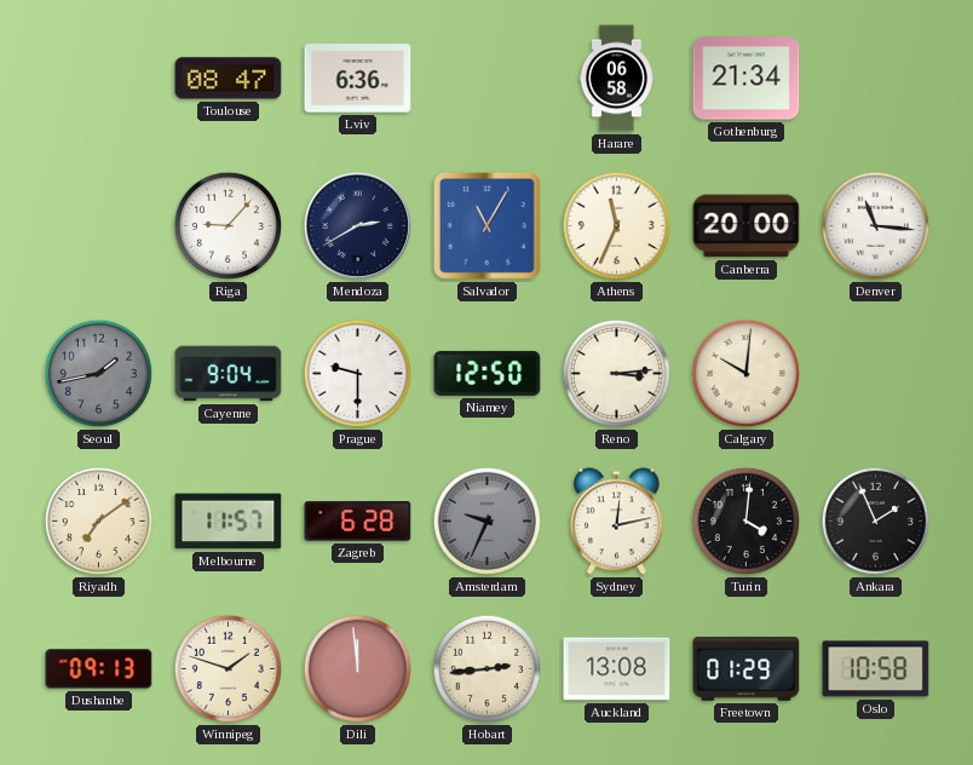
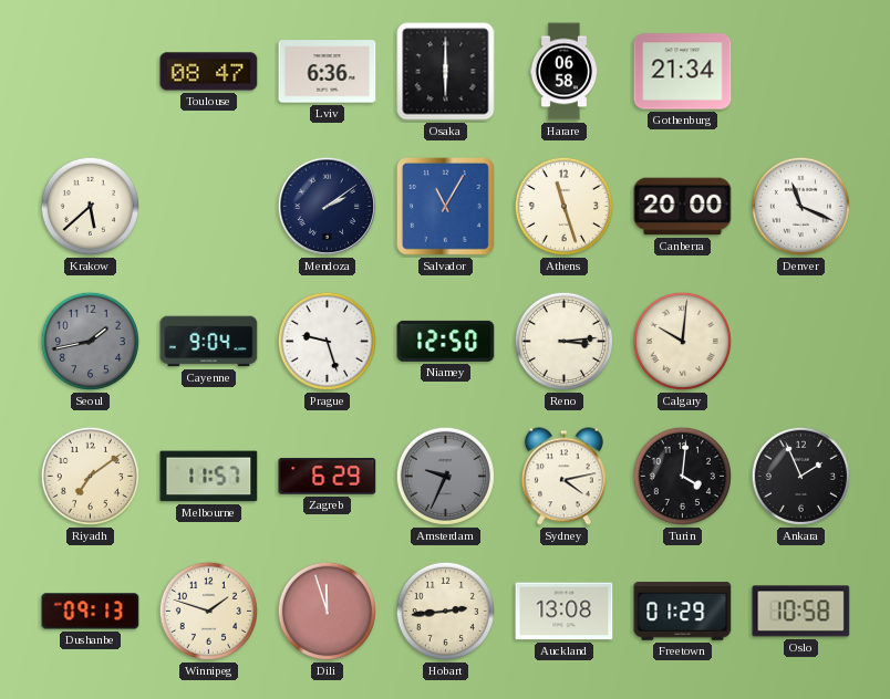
Osaka: none -> 6:00 (446, 72)
Krakow: none -> 5:38 (90, 206)
Riga: 9:07 -> none (228, 225)
Mendoza: 2:40 -> 2:09 (327, 206)
Athens: 11:34 -> 11:27 (563, 206)
Denver: 11:16 -> 11:19 (800, 206)
Prague: 9:30 -> 9:27 (327, 341)
Zagreb: 6:28 -> 6:29 (328, 477)
Sydney: 12:13 -> 4:13 (563, 477)
Dili: 11:59 -> 11:57 (327, 611)
